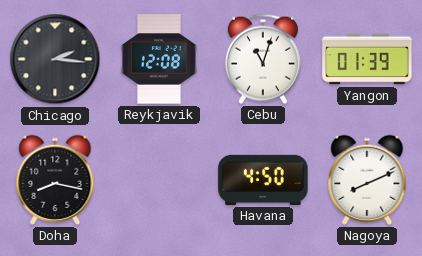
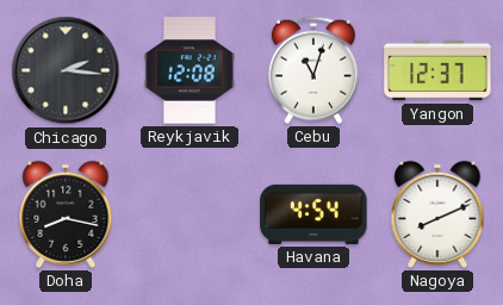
Yangon: 01:39 -> 12:37 (437, 70)
Havana: 4:50 -> 4:54 (313, 214)
